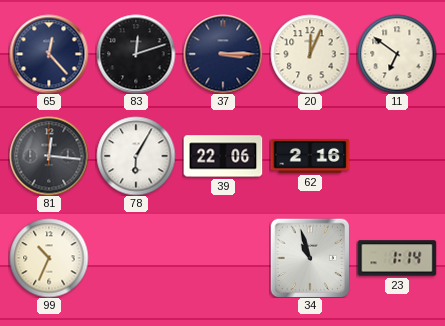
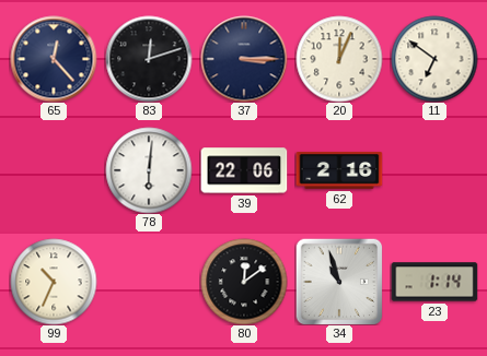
81: 12:16 -> none (49, 156)
78: 6:05 -> 6:01 (149, 170)
80: none -> 12:09 (244, 282)
